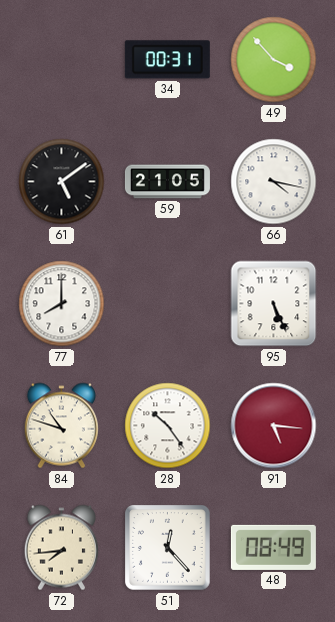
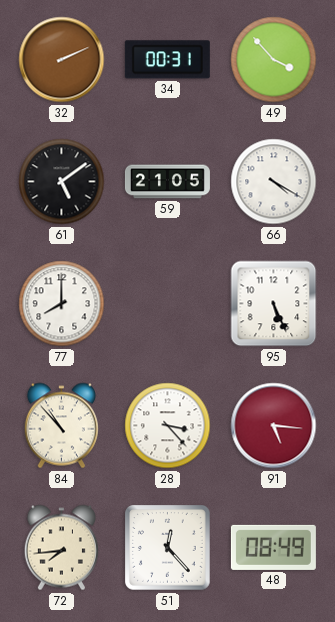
32: none -> 2:11 (62, 60)
66: 4:17 -> 4:20 (274, 182)
84: 10:48 -> 10:53 (61, 426)
28: 10:24 -> 3:23 (168, 426)
